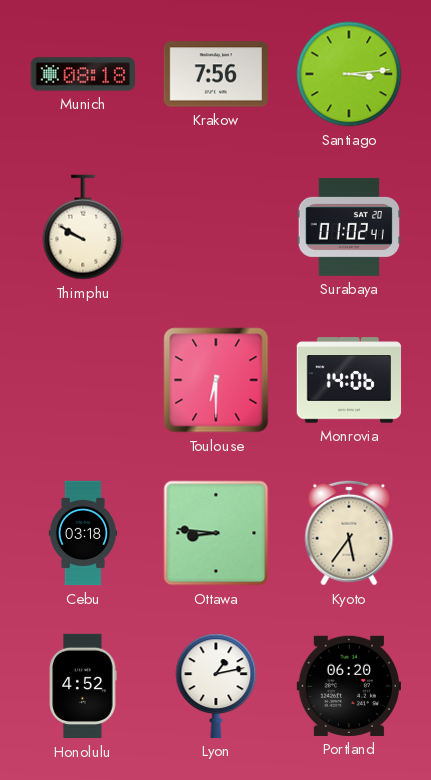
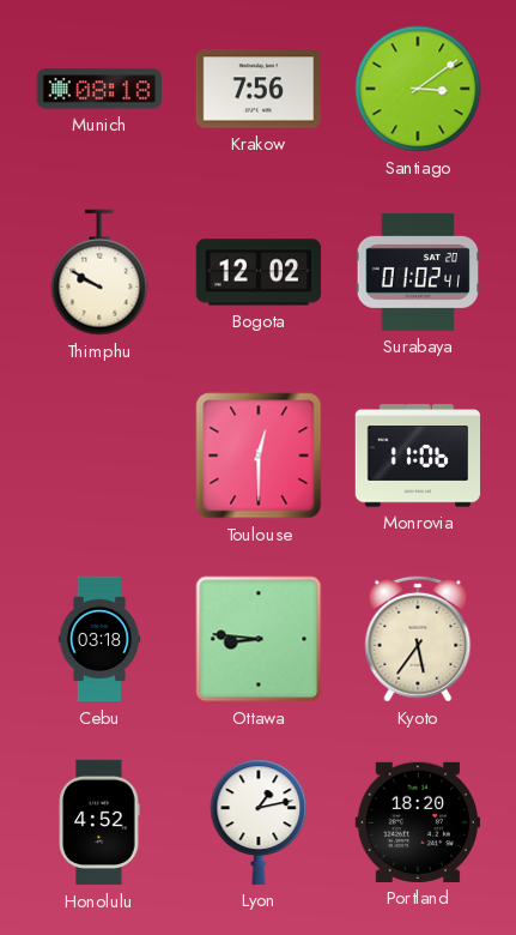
Santiago: 3:14 -> 3:09 (418, 89)
Bogota: none -> 12:02 (259, 272)
Toulouse: 6:30 -> 12:30 (259, 456)
Monrovia: 14:06 -> 11:06 (418, 456)
Portland: 06:20 -> 18:20 (417, 822)
